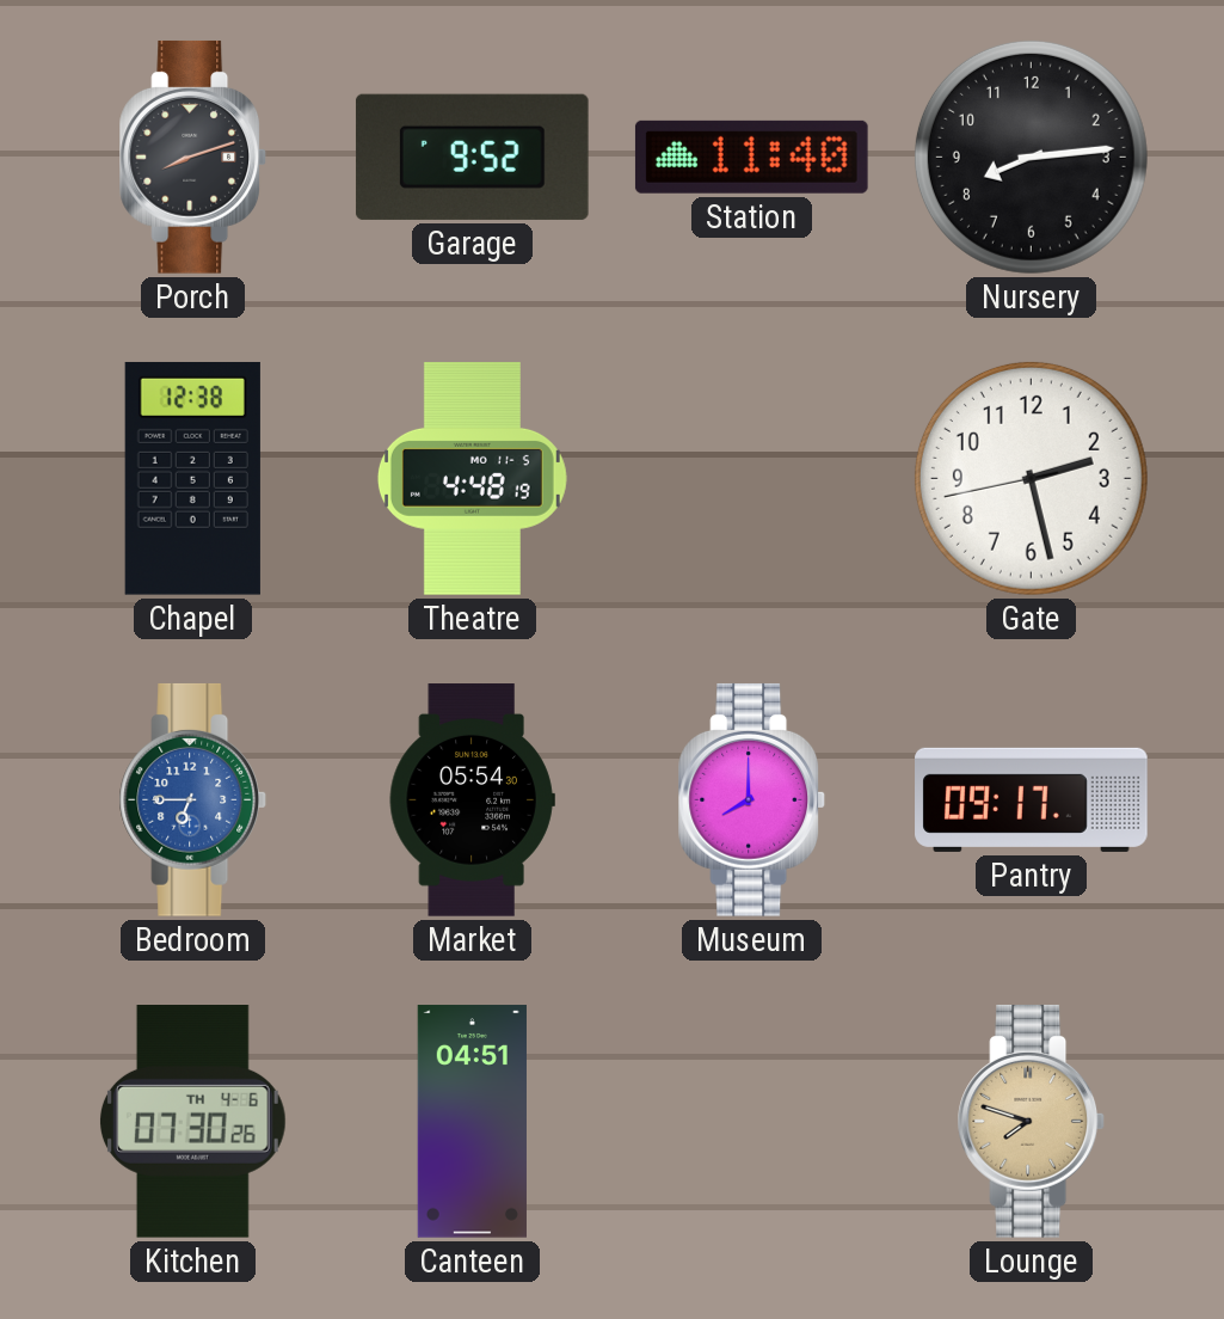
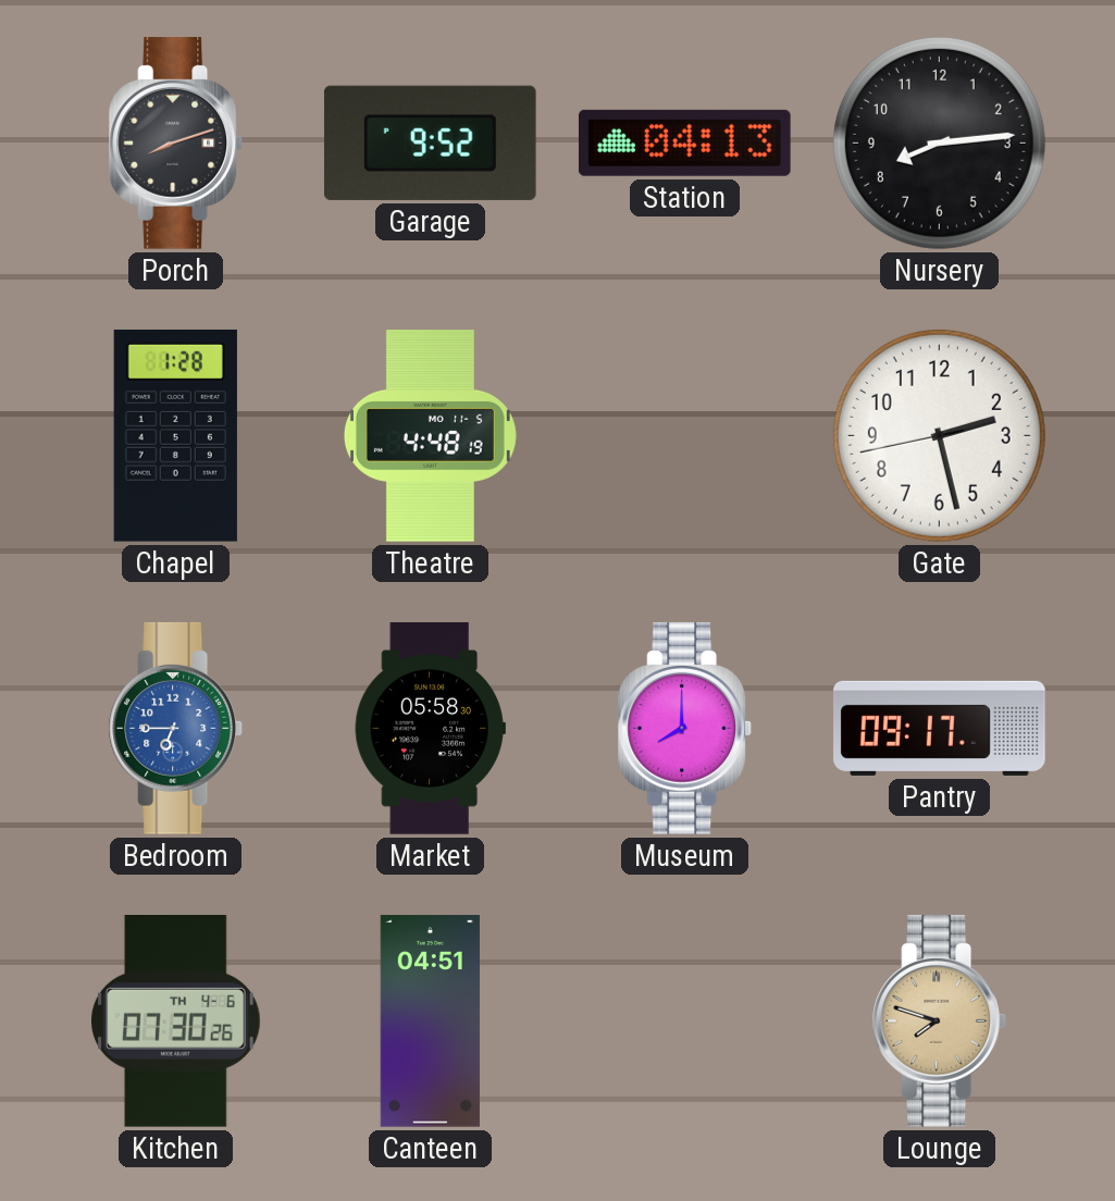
Station: 11:40 -> 04:13 (684, 143)
Chapel: 12:38 -> 1:28 (175, 435)
Market: 05:54 -> 05:58 (430, 729)
